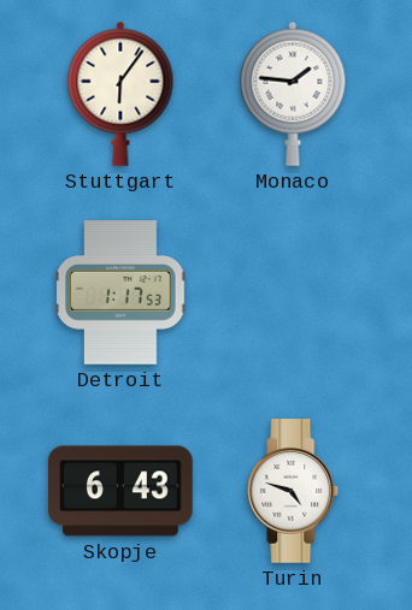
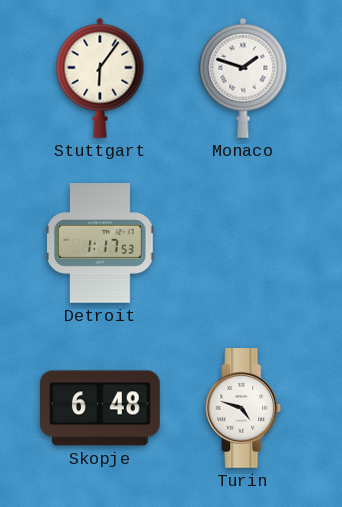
Monaco: 1:46 -> 1:48 (243, 78)
Skopje: 6:43 -> 6:48 (100, 408)
